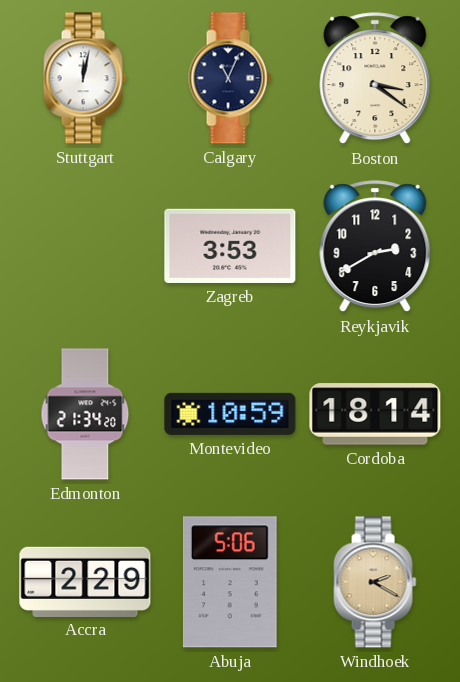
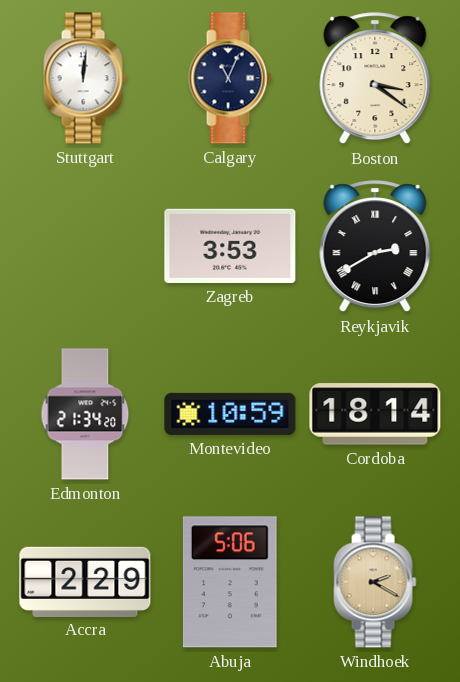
Stuttgart: 12:02 -> 12:01 (85, 78)
Reykjavik numerals: Arabic -> Roman (375, 247)
